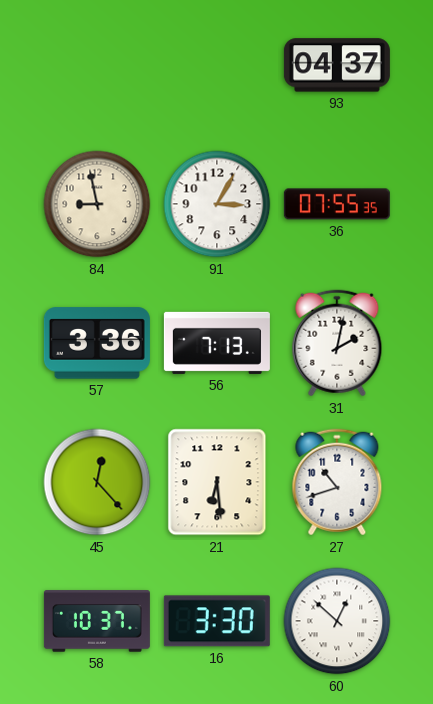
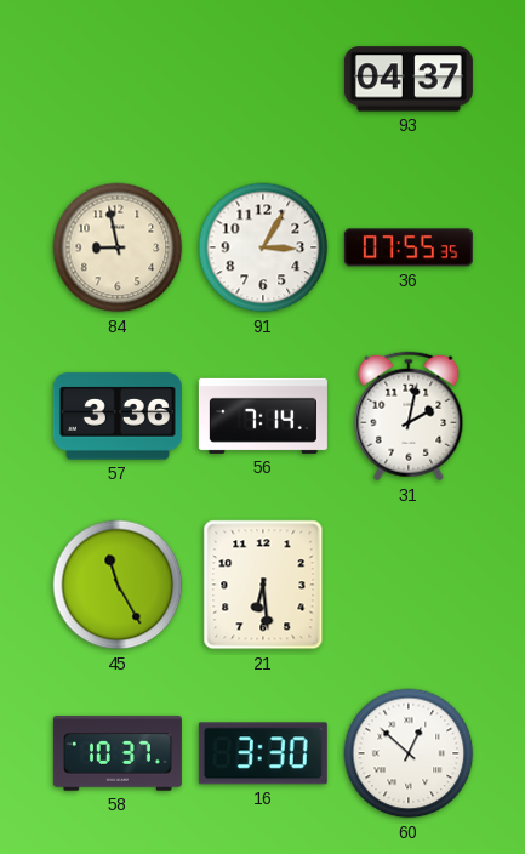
56: 7:13 -> 7:14 (263, 416)
45: 12:23 -> 11:25 (118, 585)
27: 10:42 -> none (337, 482)
